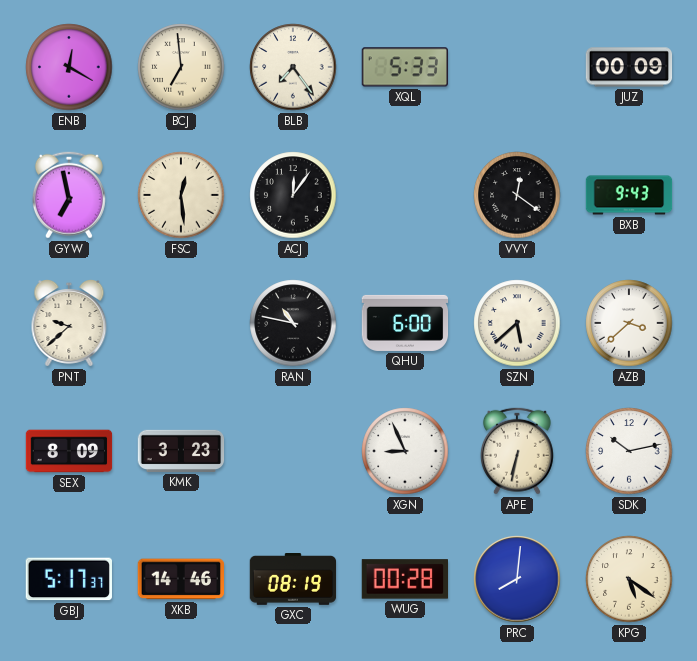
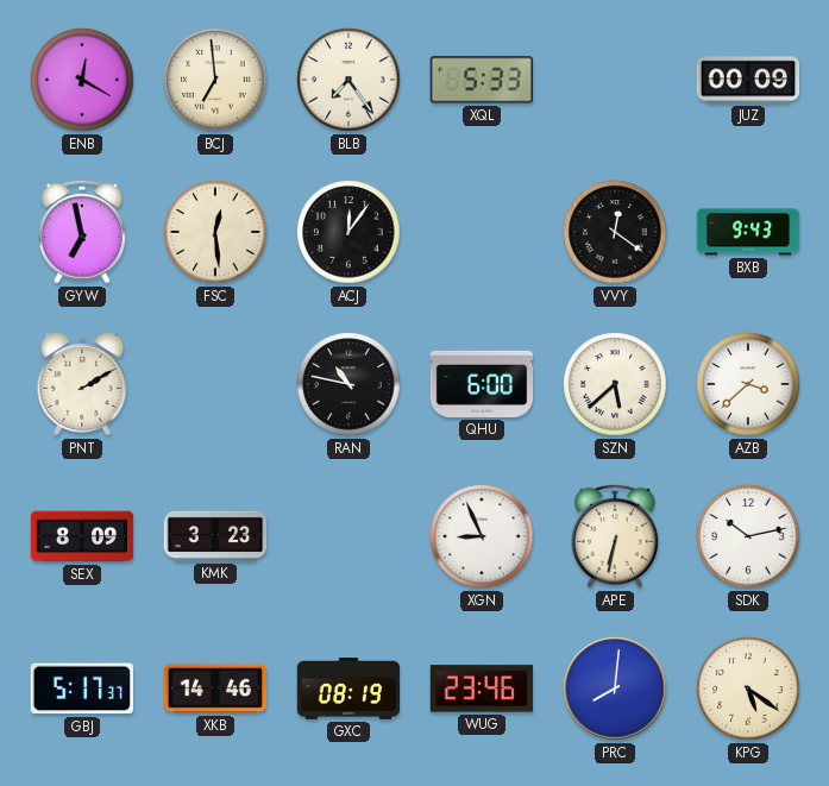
PNT: 9:38 -> 2:10 (82, 385)
WUG: 00:28 -> 23:46 (481, 688)
